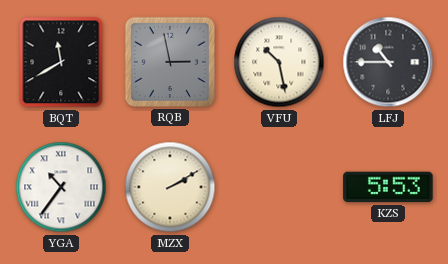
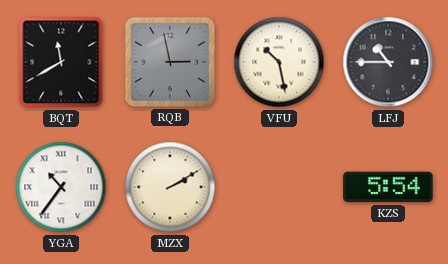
KZS: 5:53 -> 5:54 (388, 187)
